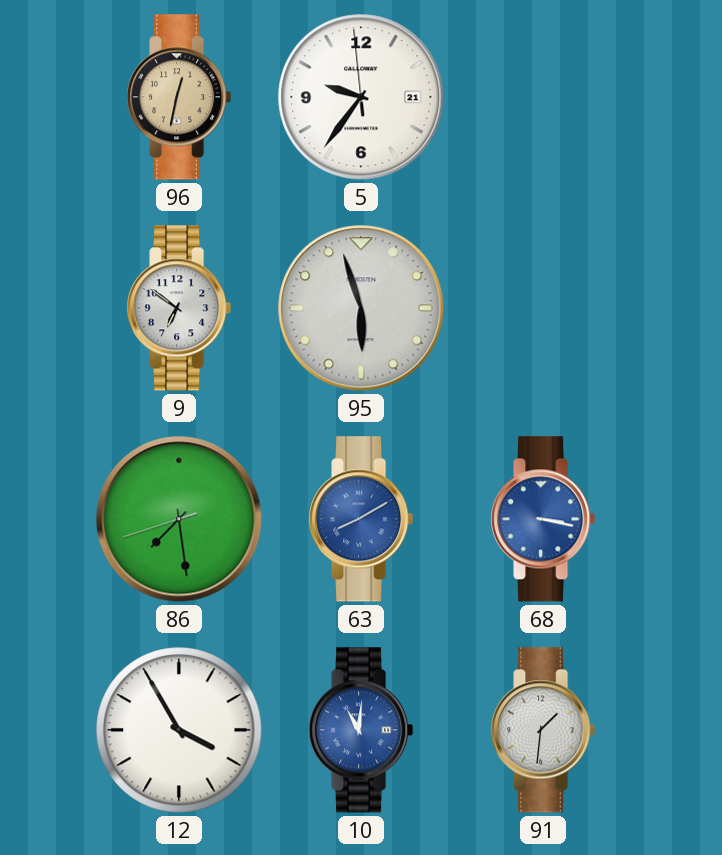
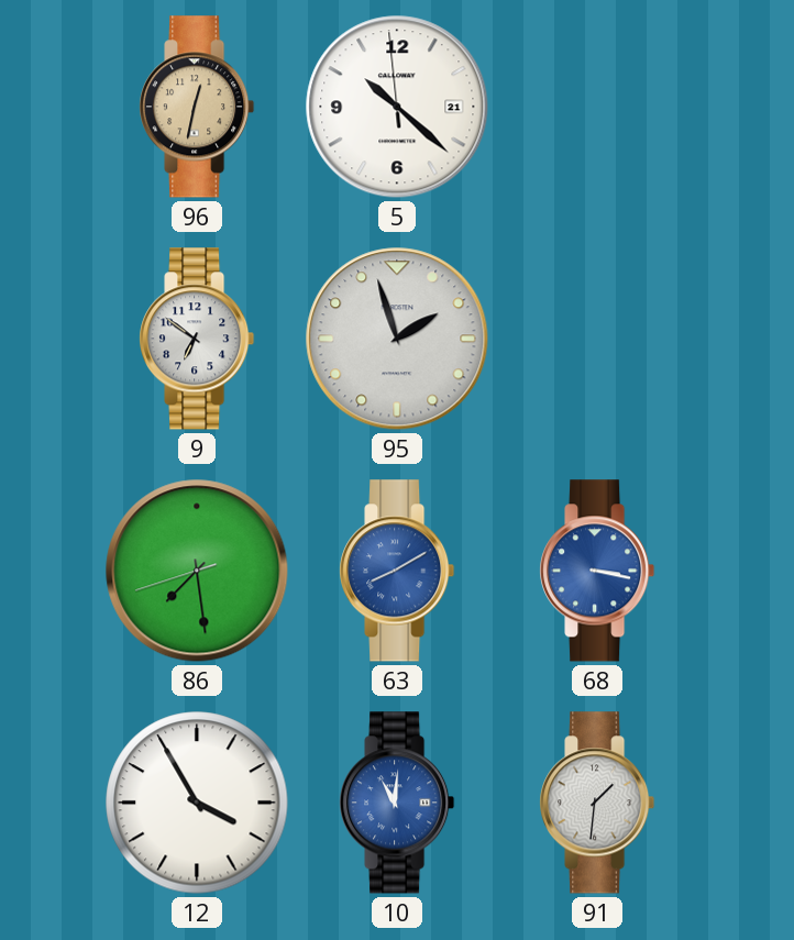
5: 9:35 -> 10:21 (397, 107)
95: 5:57 -> 1:57 (397, 339)
